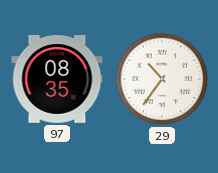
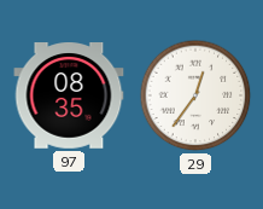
29: 10:36 -> 12:36 (195, 95)
